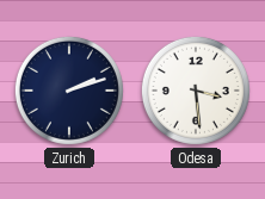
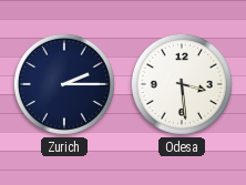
Zurich: 2:12 -> 2:15 (64, 84)
